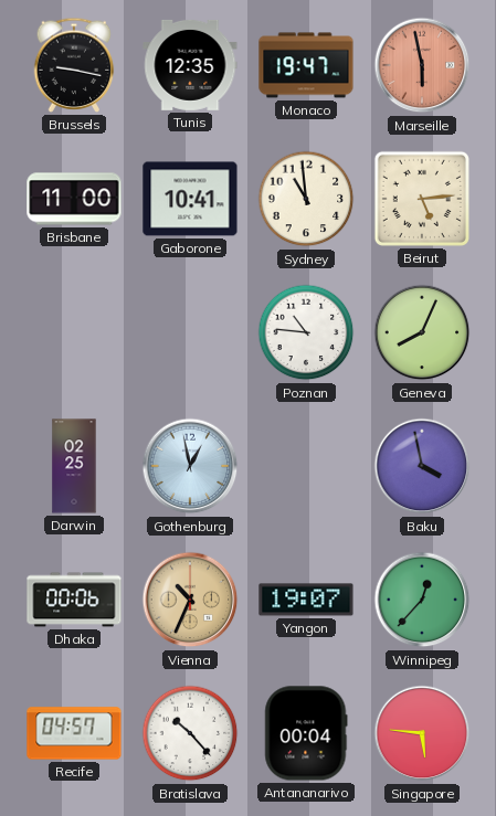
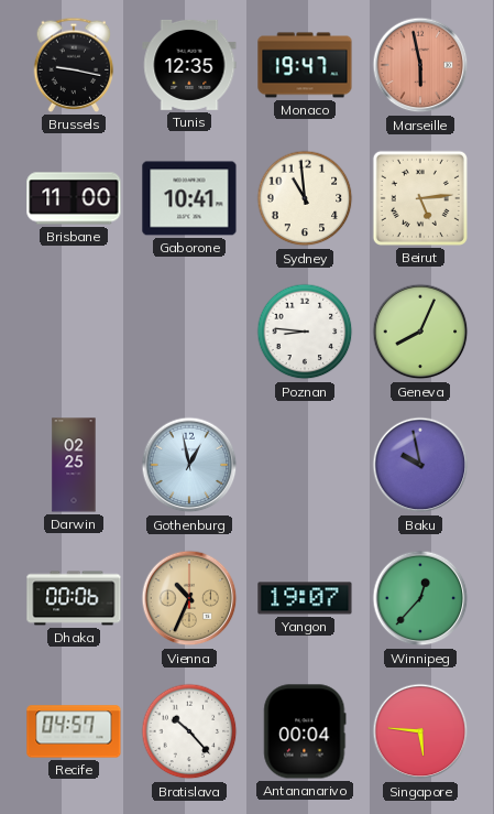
Poznan: 10:46 -> 8:46 (305, 332)
Baku: 3:58 -> 9:58 (420, 465)
